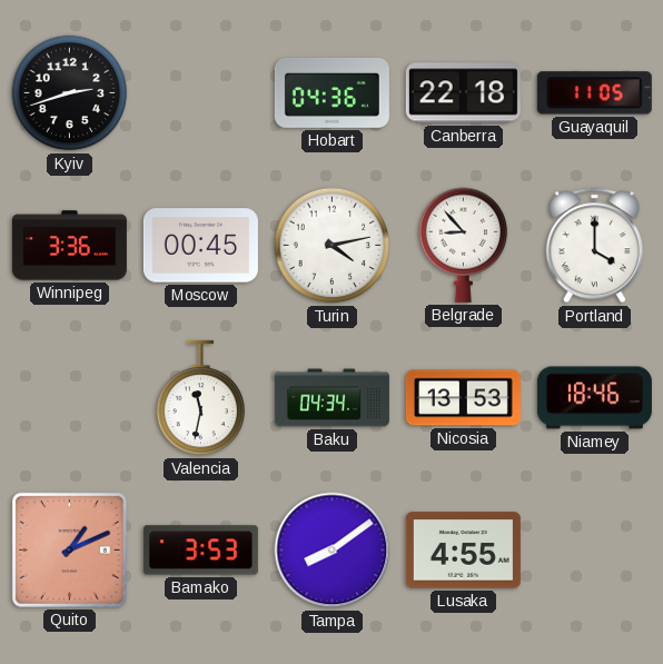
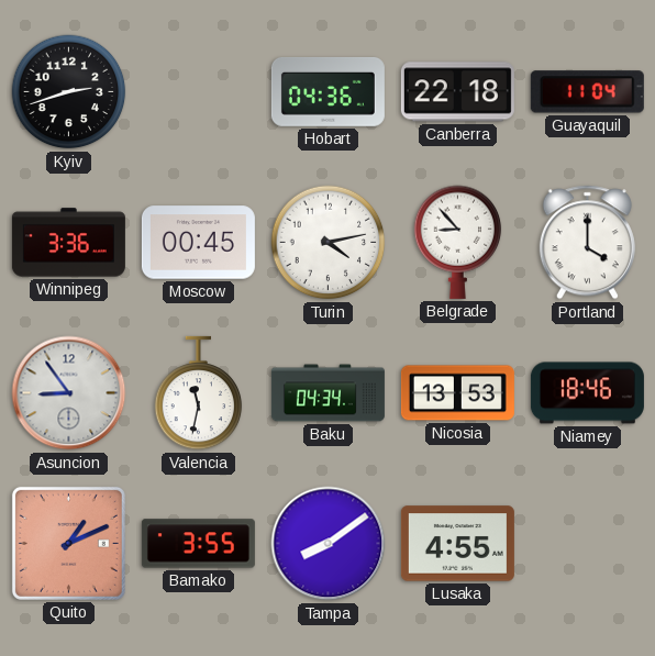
Guayaquil: 11:05 -> 11:04 (587, 92)
Asuncion: none -> 8:54 (69, 393)
Bamako: 3:53 -> 3:55 (198, 544)
